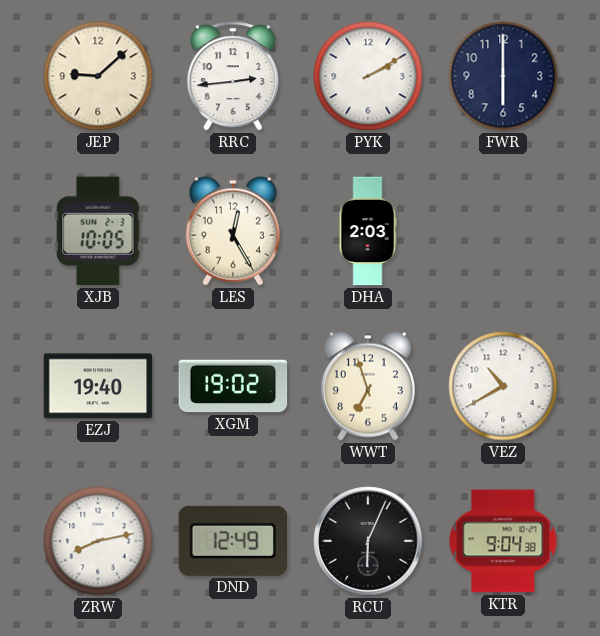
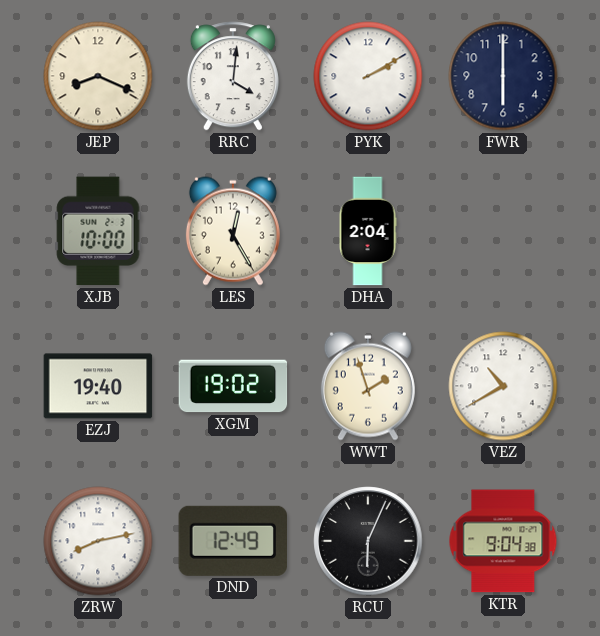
JEP: 9:08 -> 8:19 (98, 76)
RRC: 2:44 -> 4:01 (233, 76)
XJB: 10:05 -> 10:00 (98, 231)
DHA: 2:03 -> 2:04 (368, 231)
WWT: 6:57 -> 1:57 (368, 386)
